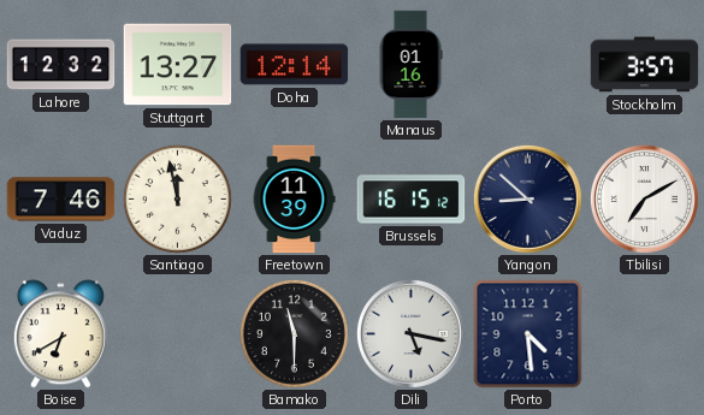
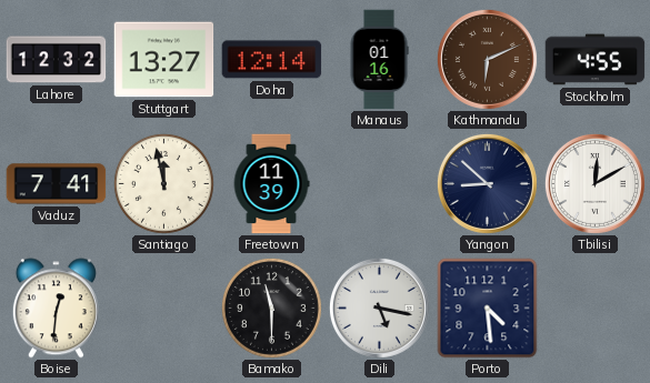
Kathmandu: none -> 6:11 (487, 59)
Stockholm: 3:57 -> 4:55 (596, 60)
Vaduz: 7:46 -> 7:41 (57, 184)
Brussels: 16:15 -> none (412, 200)
Tbilisi: 7:10 -> 12:10 (594, 183)
Boise: 6:40 -> 12:31 (56, 309)
